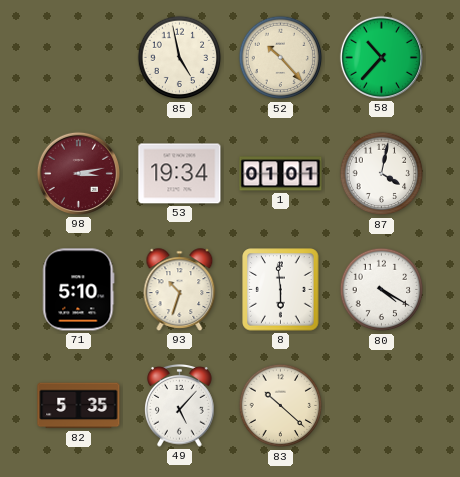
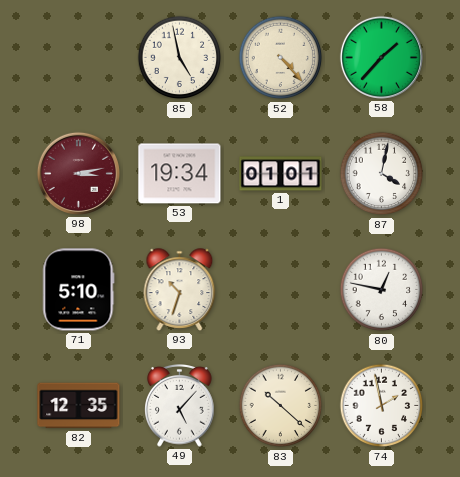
52: 10:23 -> 4:23 (281, 58)
58: 10:37 -> 1:37 (381, 57)
8: 5:59 -> none (281, 290)
80: 4:20 -> 12:47 (382, 290)
82: 5:35 -> 12:35 (79, 406)
74: none -> 1:58 (382, 406)
